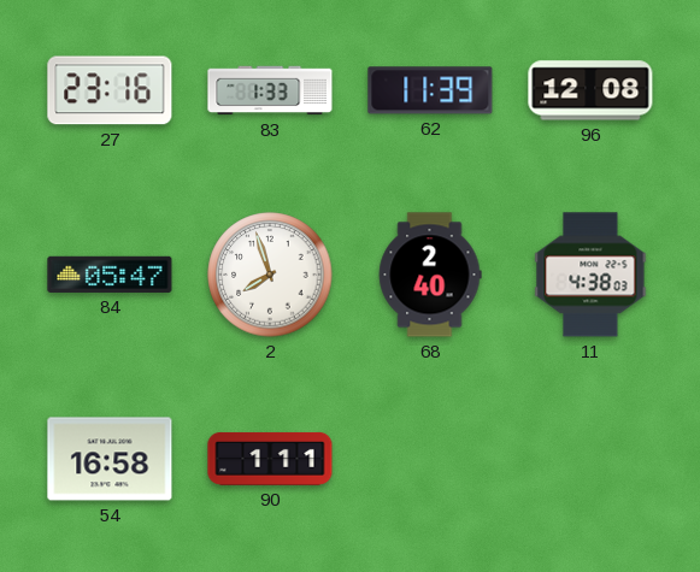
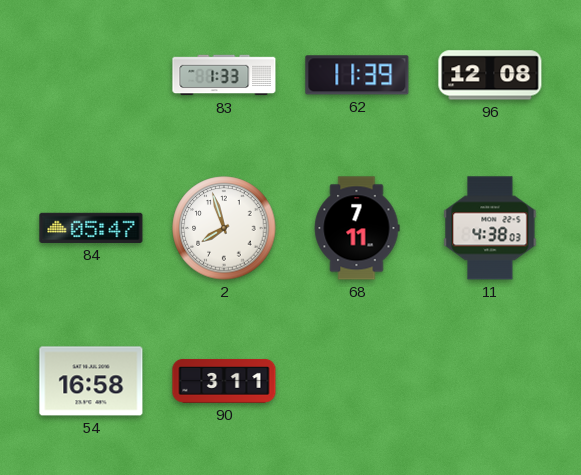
27: 23:16 -> none (110, 90)
68: 2:40 -> 7:11 (357, 228)
90: 1:11 -> 3:11 (224, 381)
